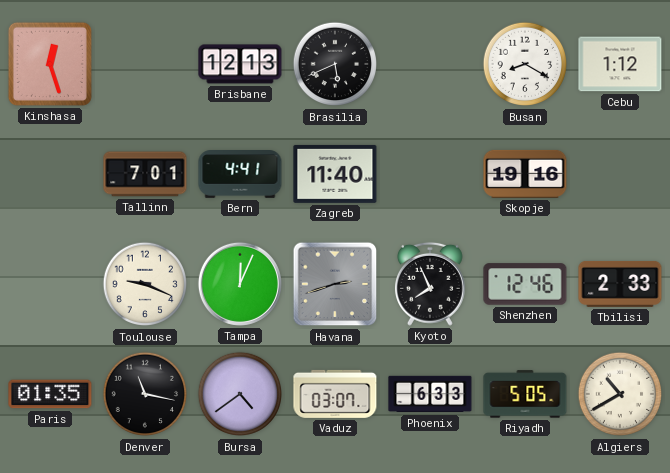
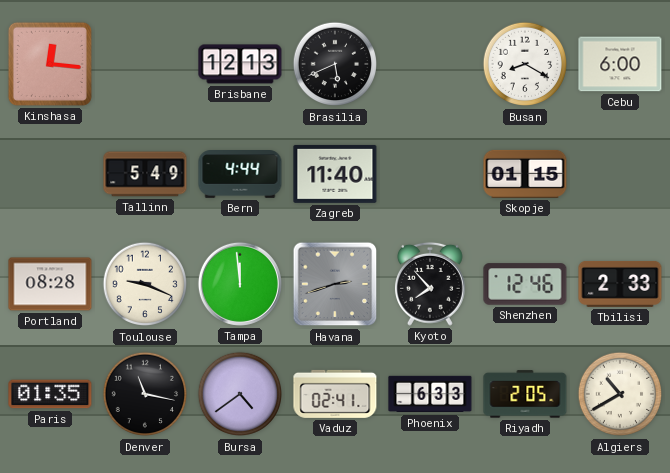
Kinshasa: 12:27 -> 12:16 (50, 64)
Cebu: 1:12 -> 6:00 (620, 64)
Tallinn: 7:01 -> 5:49 (145, 174)
Bern: 4:41 -> 4:44 (240, 175)
Skopje: 19:16 -> 01:15 (525, 174)
Portland: none -> 08:28 (50, 284)
Tampa: 12:04 -> 11:59 (240, 284)
Kyoto: 7:56 -> 7:53 (430, 284)
Vaduz: 03:07 -> 02:41 (335, 394)
Riyadh: 5:05 -> 2:05 (525, 394)
